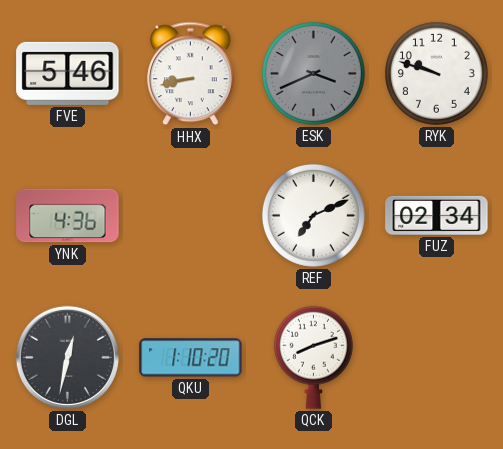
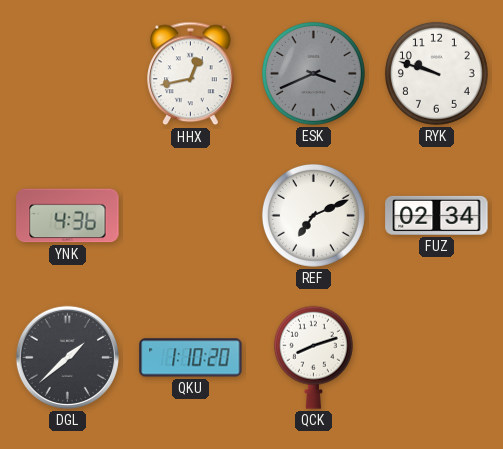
FVE: 5:46 -> none (68, 73)
HHX: 8:43 -> 12:43 (191, 74)
DGL: 12:32 -> 1:38 (67, 357)
